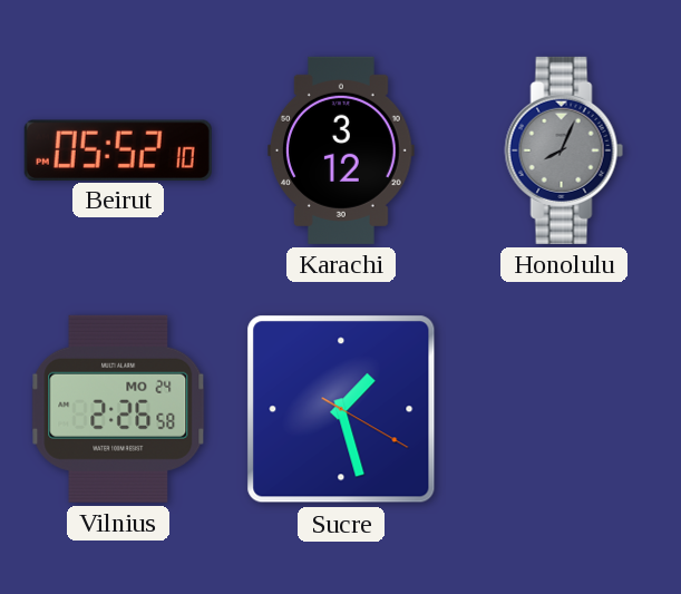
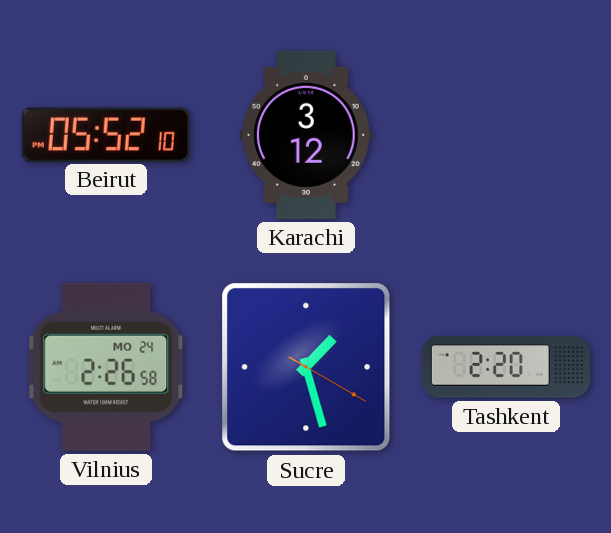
Honolulu: 8:04 -> none (564, 150)
Tashkent: none -> 2:20 (506, 367)
